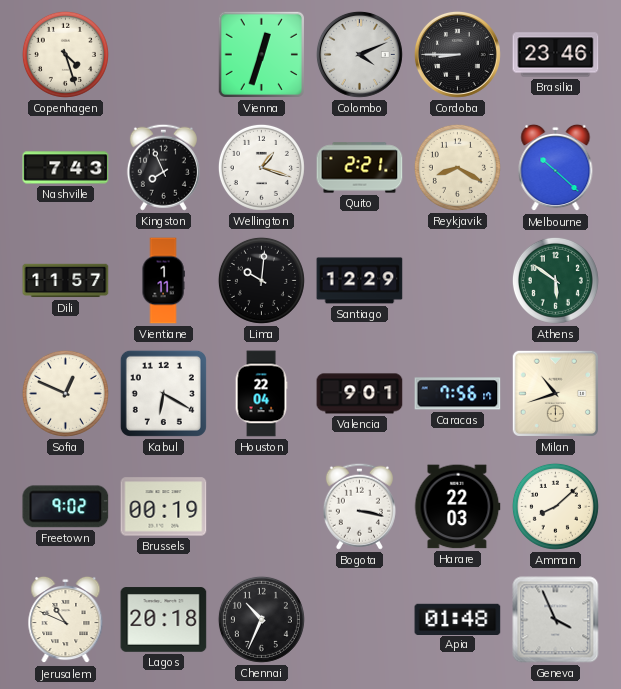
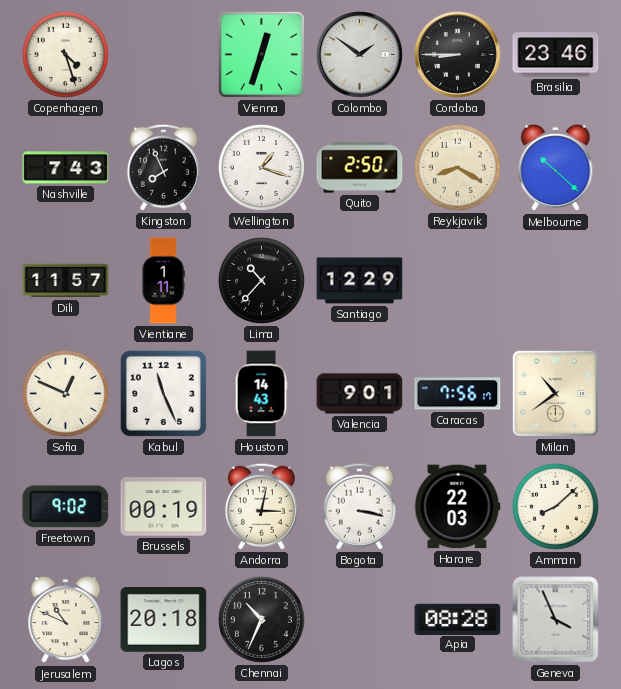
Colombo: 4:11 -> 1:51 (359, 54)
Quito: 2:21 -> 2:50 (360, 168)
Lima: 10:01 -> 10:37 (261, 280)
Athens: 5:51 -> none (555, 280)
Kabul: 6:20 -> 11:26 (163, 393)
Houston: 22:04 -> 14:43 (261, 394)
Milan: 10:42 -> 10:39 (555, 393)
Andorra: none -> 3:02 (261, 506)
Apia: 01:48 -> 08:28 (458, 619)
